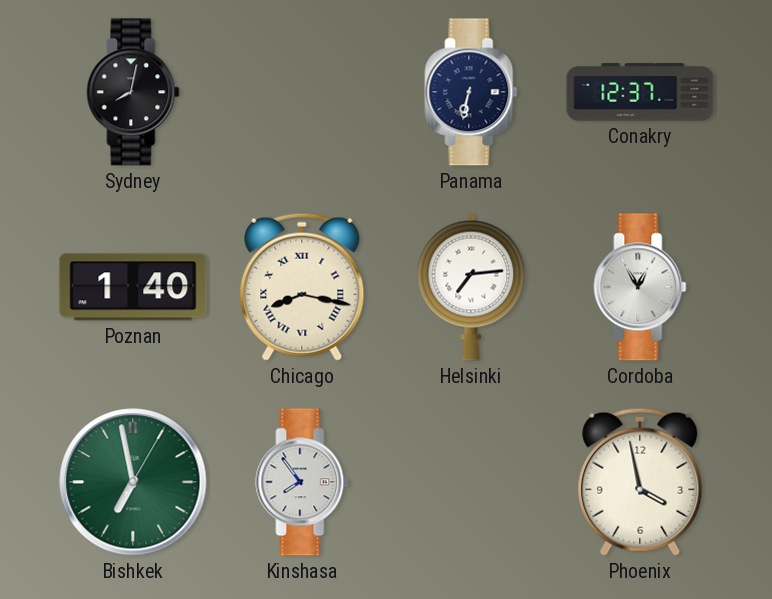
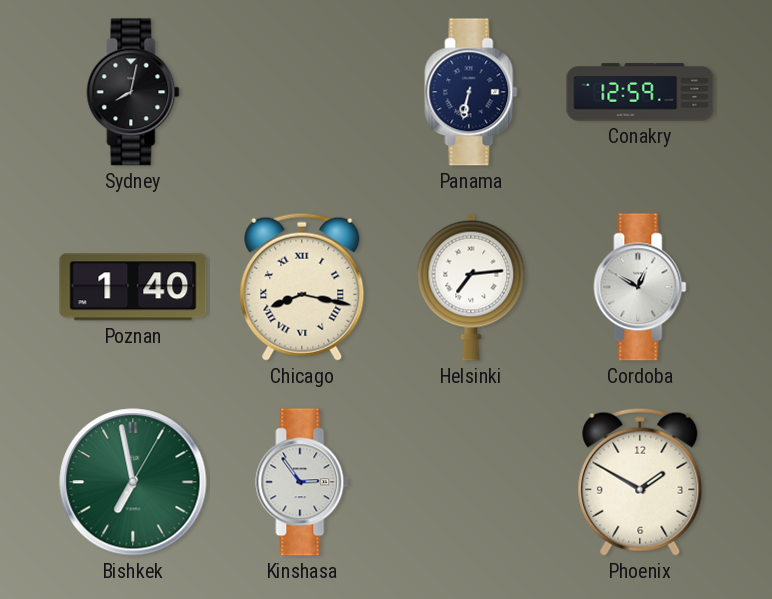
Conakry: 12:37 -> 12:59 (640, 92)
Cordoba: 12:55 -> 12:50 (640, 287)
Kinshasa: 7:54 -> 2:54 (302, 482)
Phoenix: 3:58 -> 1:50 (640, 482)
